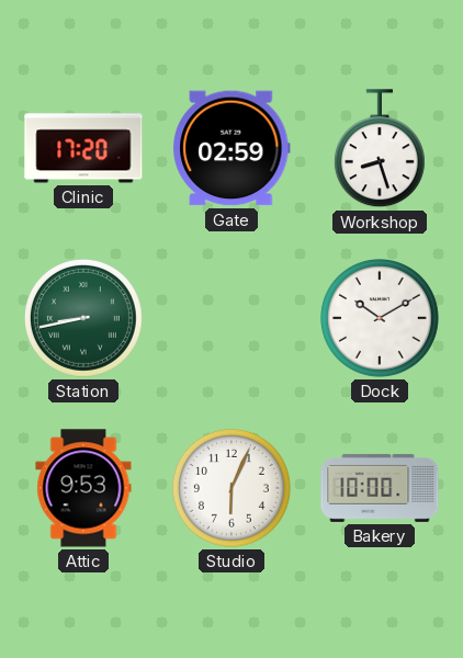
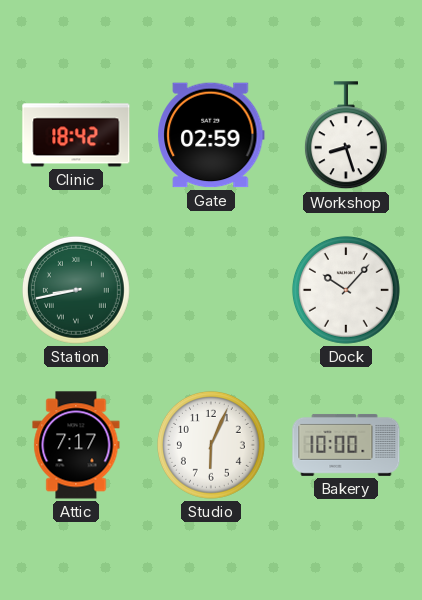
Clinic: 17:20 -> 18:42 (76, 135)
Dock: 10:10 -> 10:07 (346, 290)
Attic: 9:53 -> 7:17 (76, 445)
